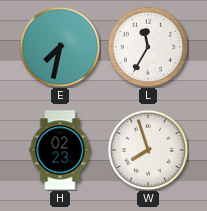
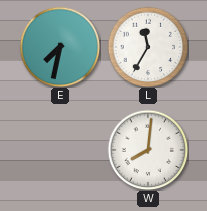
H: 02:23 -> none (60, 150)
W: 7:57 -> 8:01 (148, 150)
